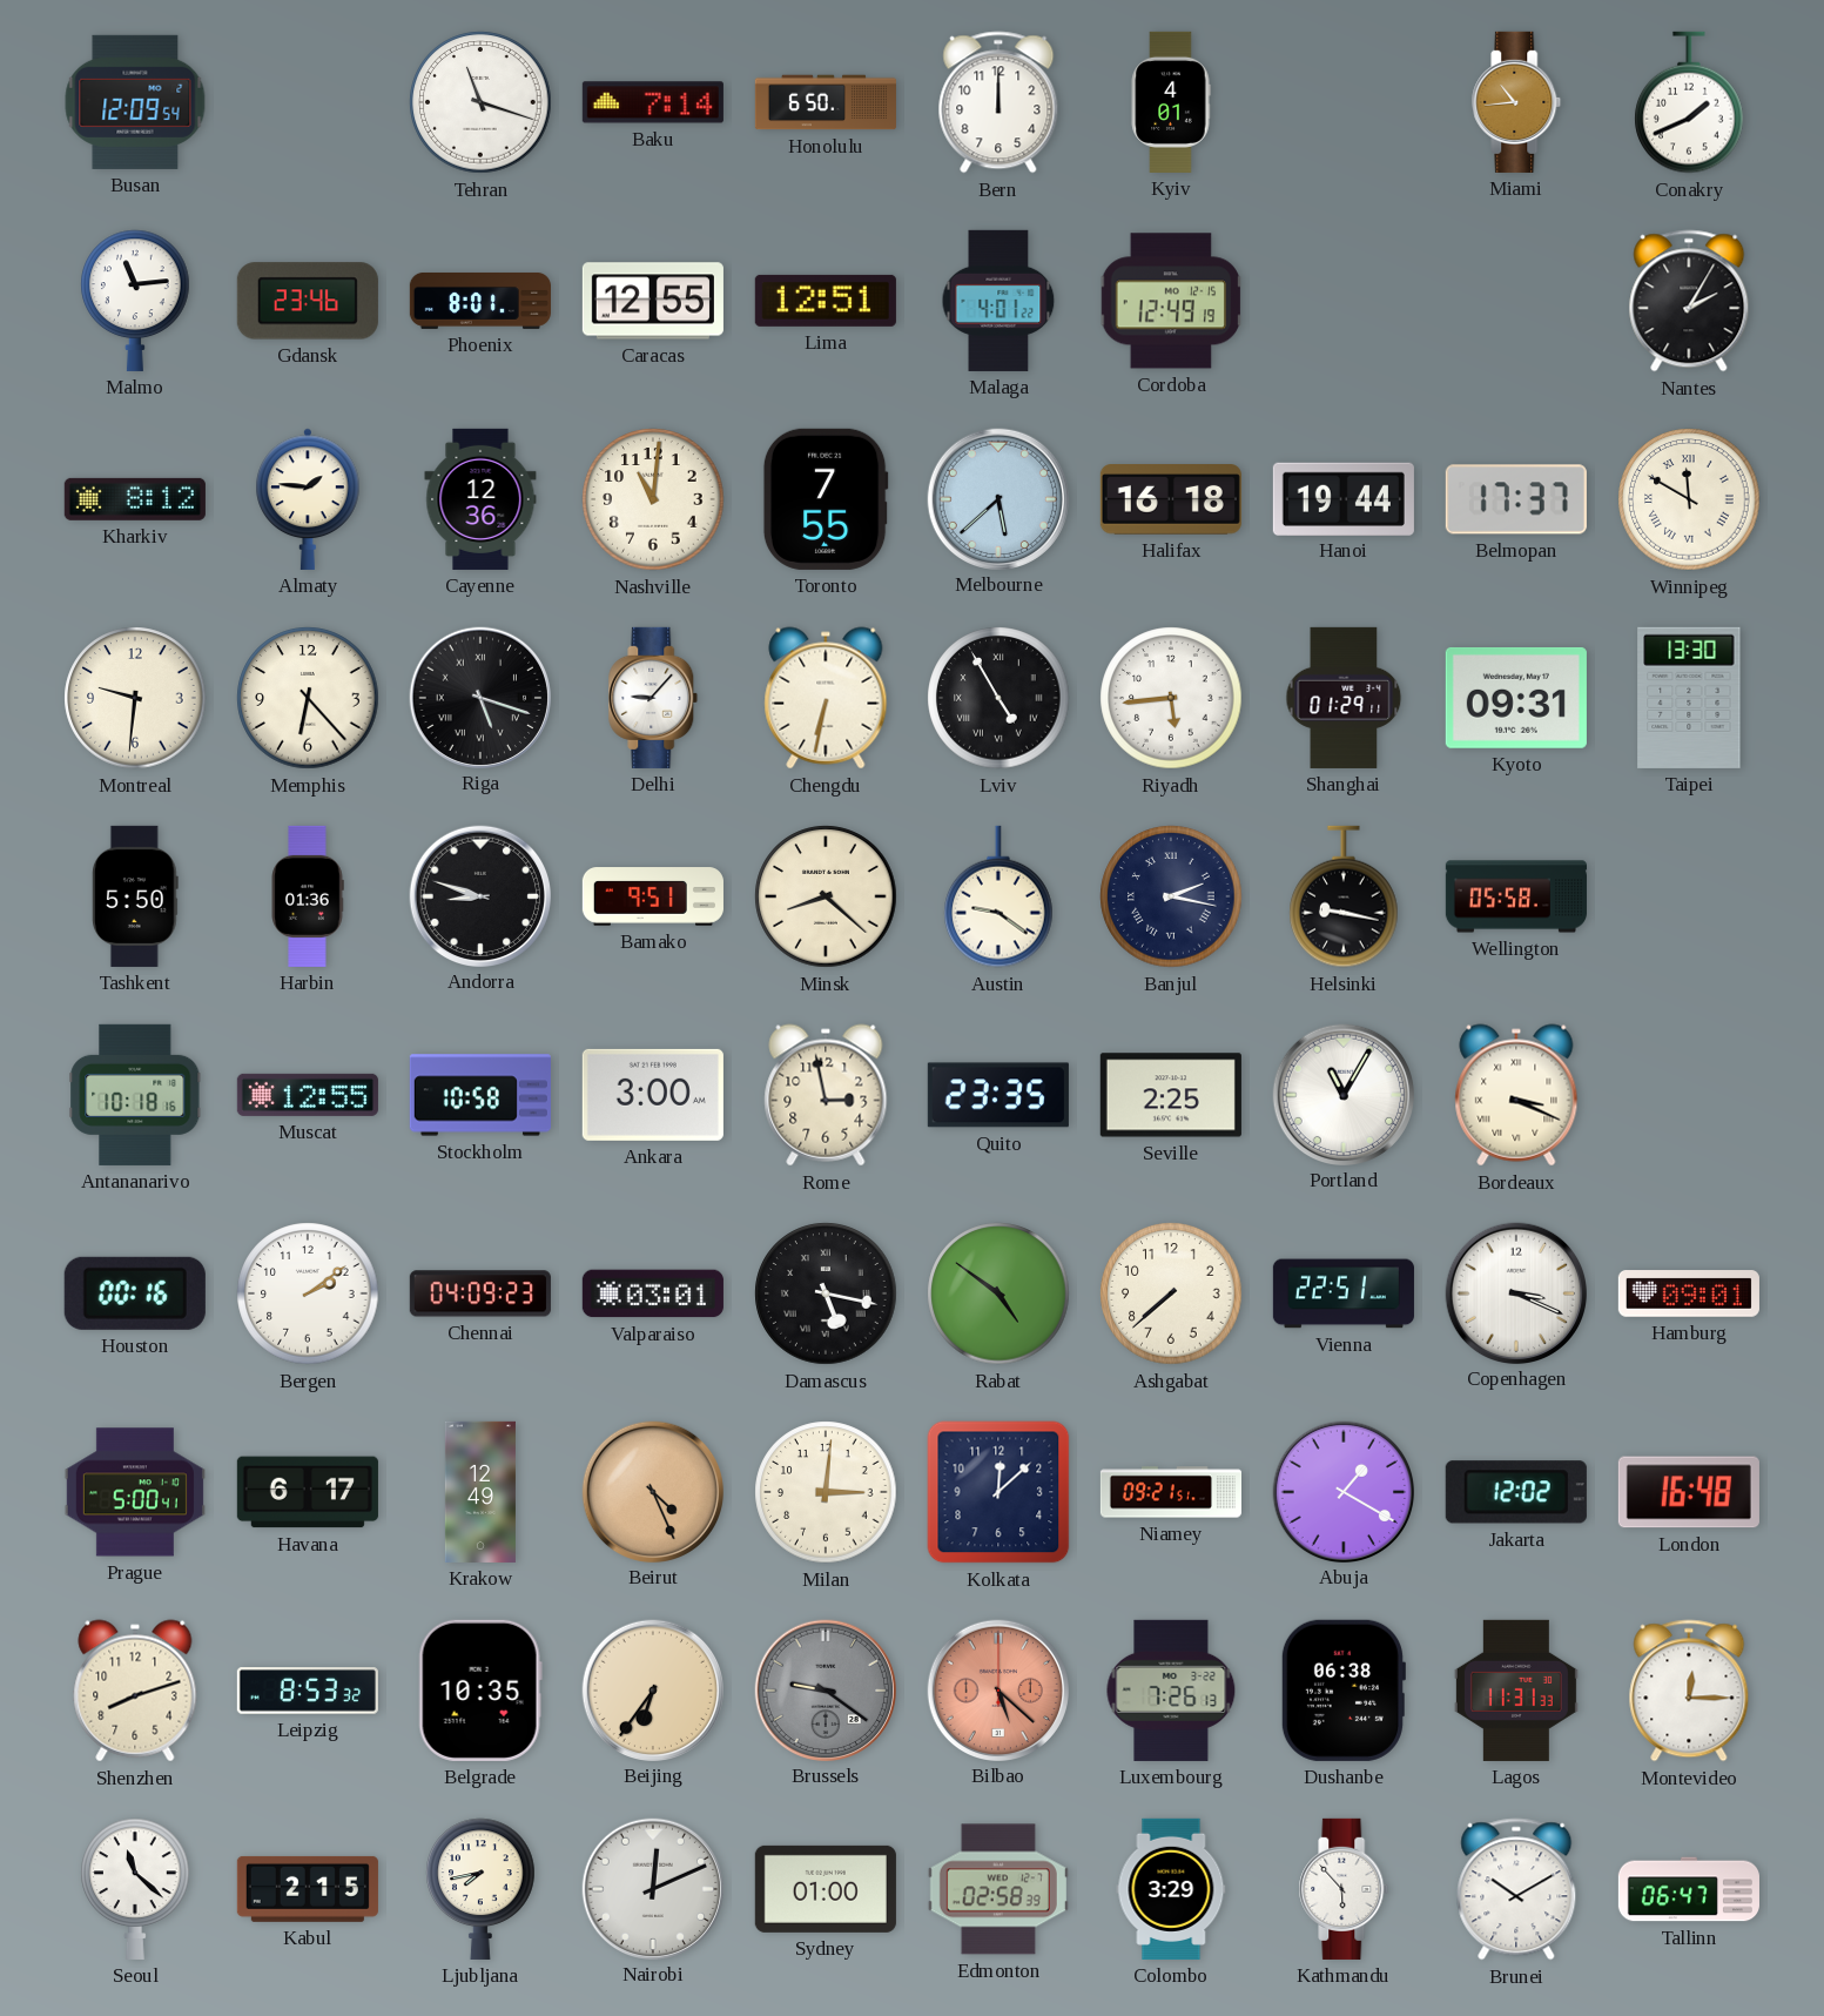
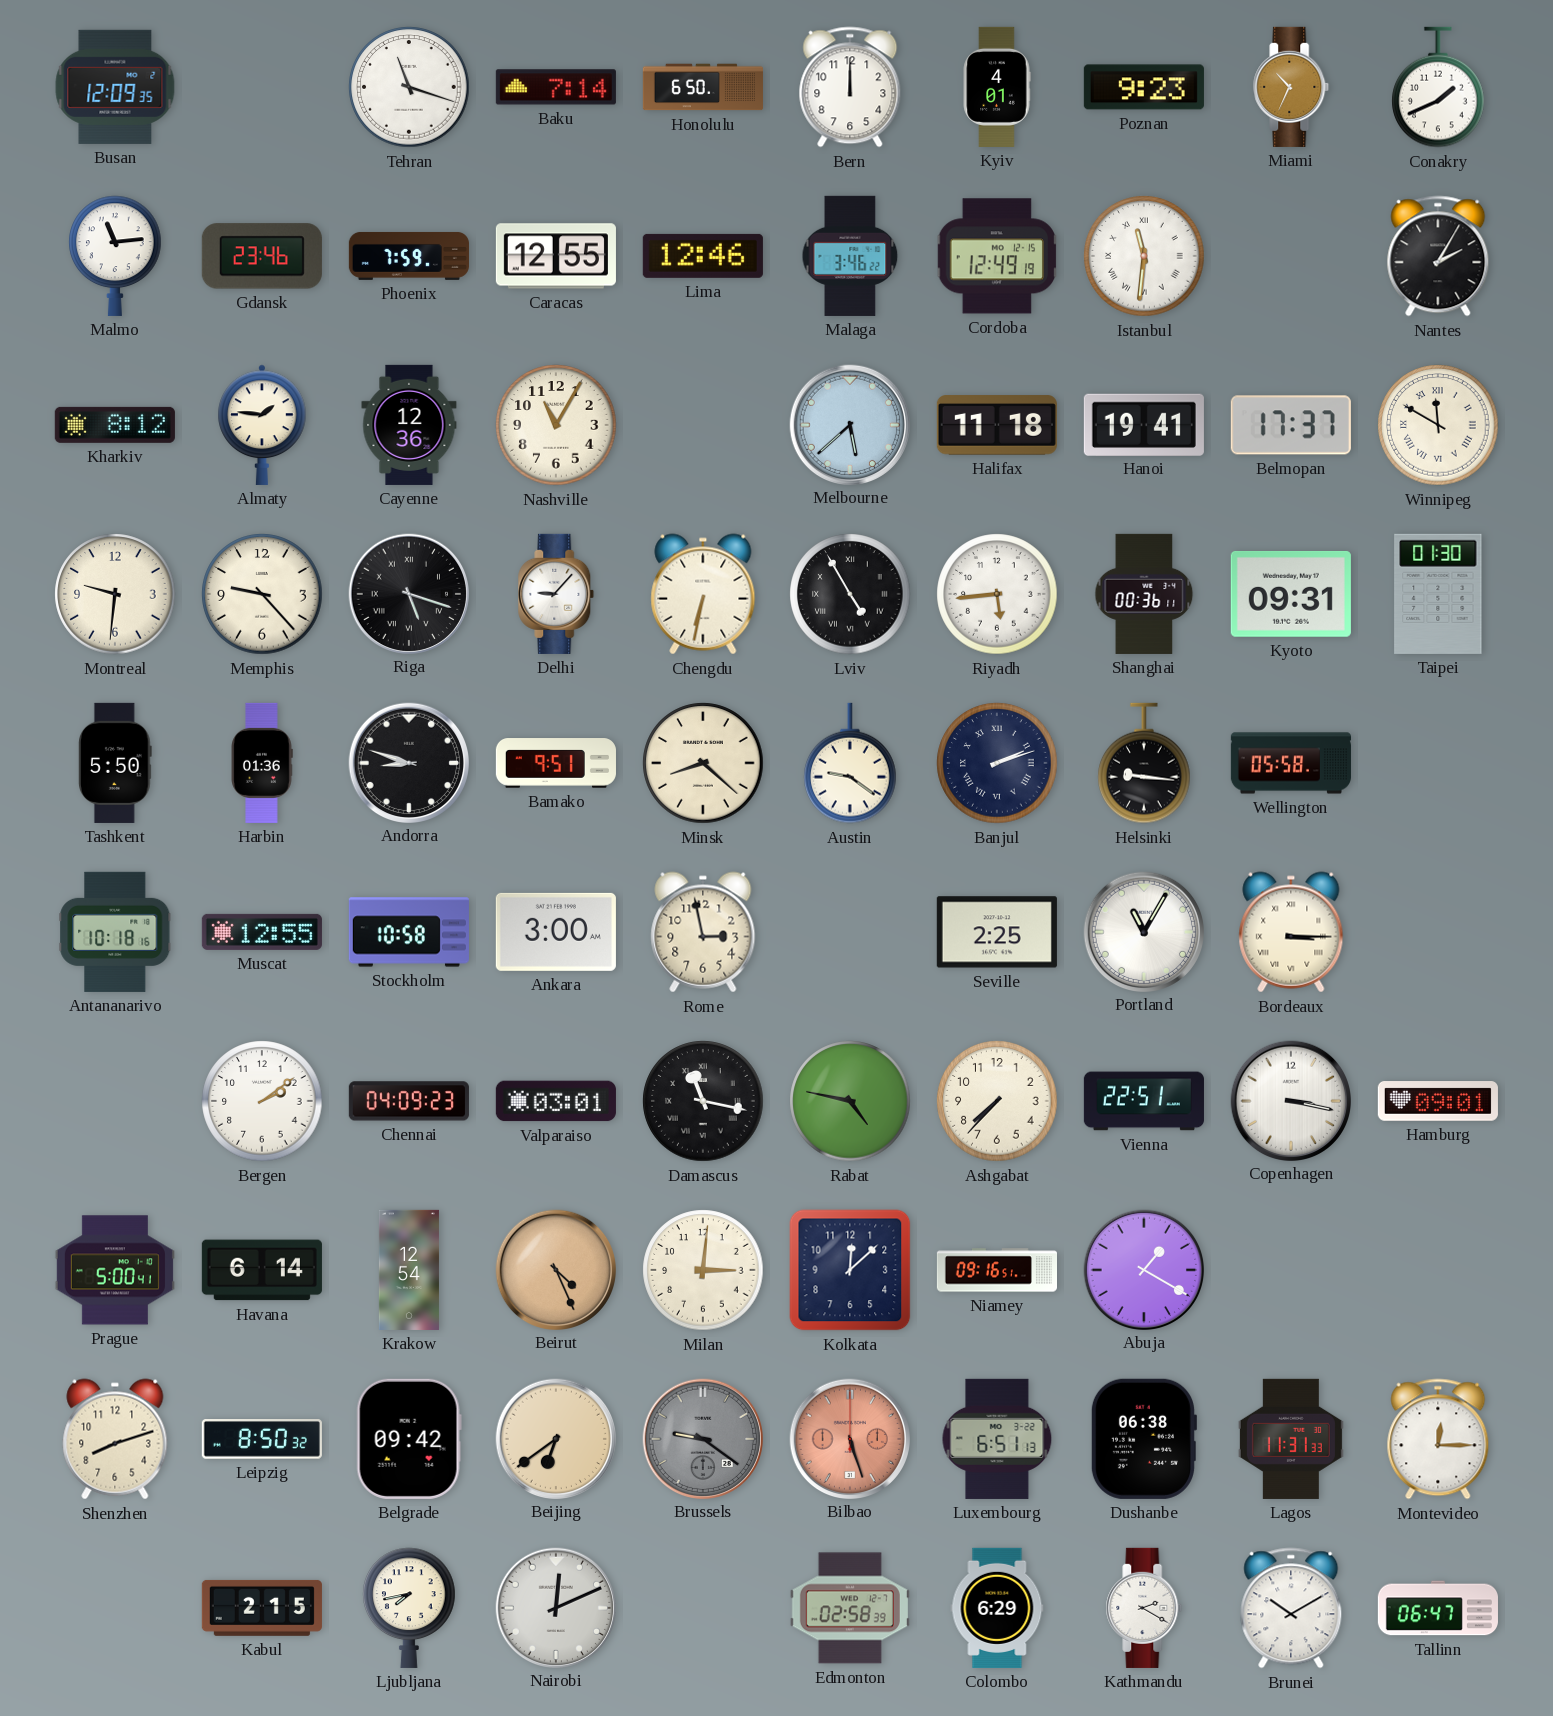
Busan: 12:09:54 -> 12:09:35 (115, 87)
Poznan: none -> 9:23 (1144, 87)
Miami: 10:44 -> 10:34 (1291, 87)
Phoenix: 8:01 -> 7:59 (409, 256)
Lima: 12:51 -> 12:46 (703, 256)
Malaga: 4:01 -> 3:46 (850, 256)
Istanbul: none -> 11:31 (1144, 256)
Nashville: 11:01 -> 11:05 (556, 425)
Toronto: 7:55 -> none (826, 499)
Halifax: 16:18 -> 11:18 (997, 425)
Hanoi: 19:44 -> 19:41 (1144, 424)
Memphis: 6:23 -> 9:23 (262, 594)
Shanghai: 01:29 -> 00:36 (1144, 594)
Taipei: 13:30 -> 01:30 (1438, 594)
Banjul: 2:17 -> 2:12 (997, 763)
Helsinki: 9:17 -> 9:16 (1144, 763)
Quito: 23:35 -> none (998, 1095)
Bordeaux: 3:19 -> 3:15 (1291, 932)
Houston: 00:16 -> none (135, 1293)
Damascus: 5:17 -> 11:17 (703, 1101)
Rabat: 4:51 -> 4:47 (850, 1101)
Ashgabat: 7:38 -> 7:37 (997, 1101)
Copenhagen: 3:19 -> 3:17 (1290, 1100)
Havana: 6:17 -> 6:14 (262, 1270)
Krakow: 12:49 -> 12:54 (409, 1270)
Niamey: 09:21 -> 09:16 (996, 1270)
Jakarta: 12:02 -> none (1516, 1492)
London: 16:48 -> none (1689, 1492)
Leipzig: 8:53 -> 8:50 (262, 1439)
Belgrade: 10:35 -> 09:42 (409, 1439)
Beijing: 6:36 -> 6:39 (555, 1438)
Bilbao: 5:22 -> 5:27 (849, 1438)
Luxembourg: 7:26 -> 6:51 (997, 1439)
Seoul: 11:22 -> none (135, 1889)
Sydney: 01:00 -> none (826, 1889)
Colombo: 3:29 -> 6:29 (997, 1608)
Kathmandu: 5:53 -> 2:20 (1144, 1608)
